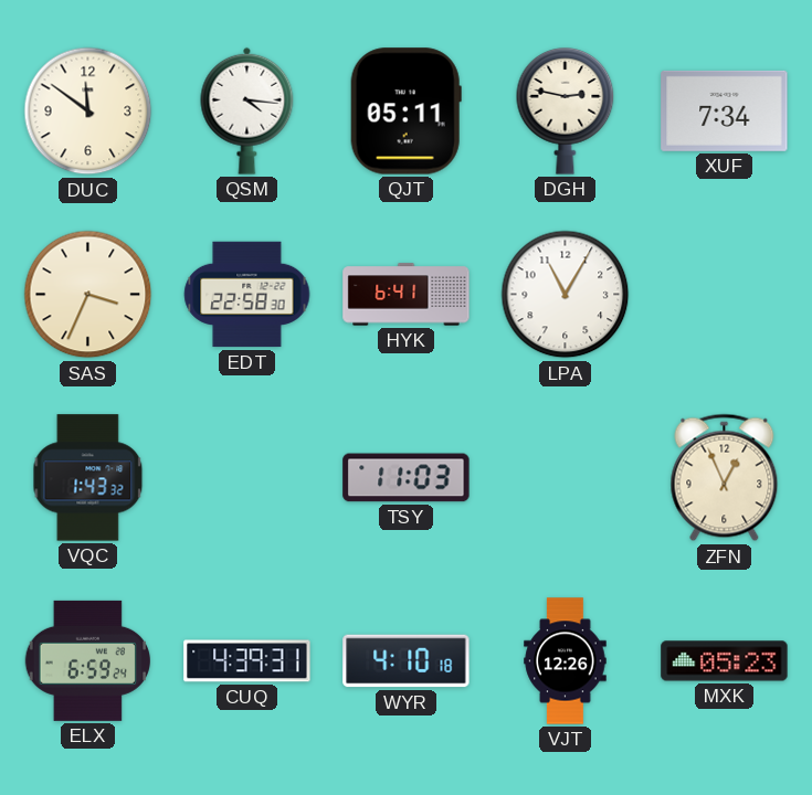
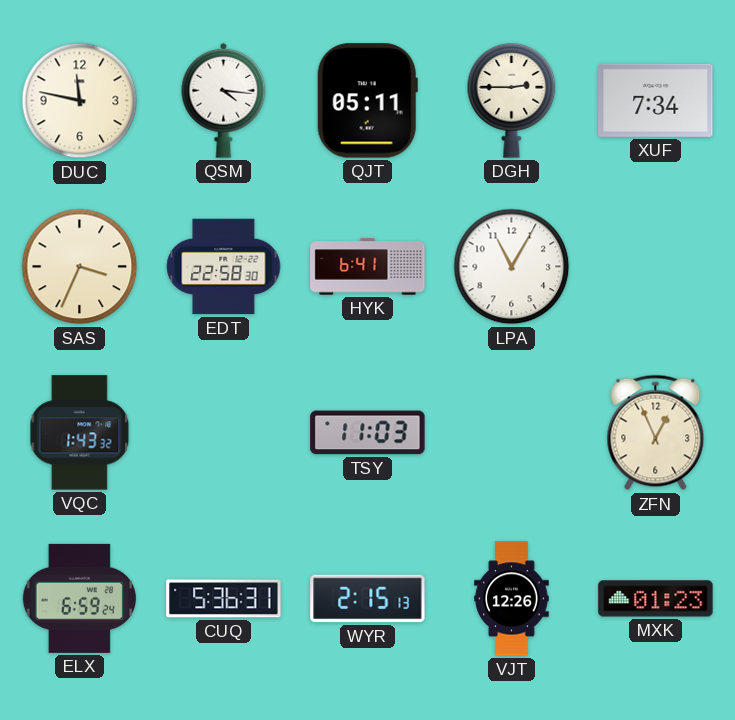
DUC: 11:51 -> 11:47 (80, 101)
DGH: 2:47 -> 2:45 (512, 101)
CUQ: 4:39 -> 5:36 (224, 599)
WYR: 4:10 -> 2:15 (368, 599)
MXK: 05:23 -> 01:23 (656, 599)
